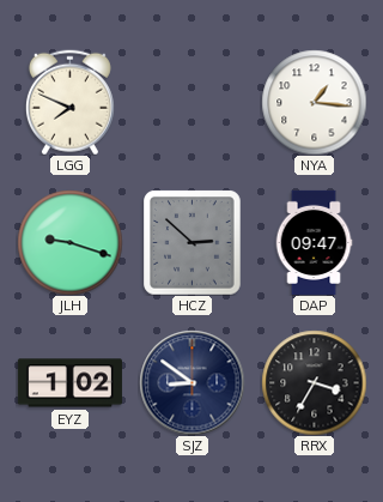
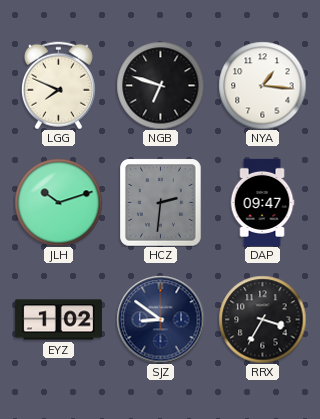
NGB: none -> 6:48 (160, 85)
JLH: 9:18 -> 10:12 (58, 202)
HCZ: 2:52 -> 2:31 (161, 202)
